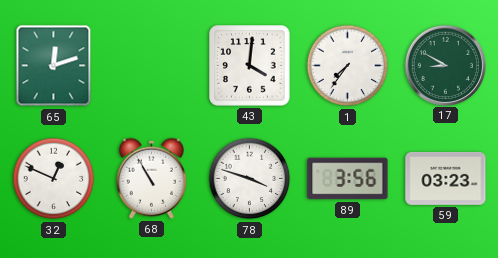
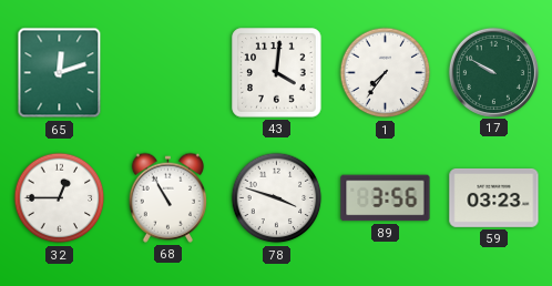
17: 8:50 -> 9:50 (493, 72)
32: 12:49 -> 12:45 (60, 198)
